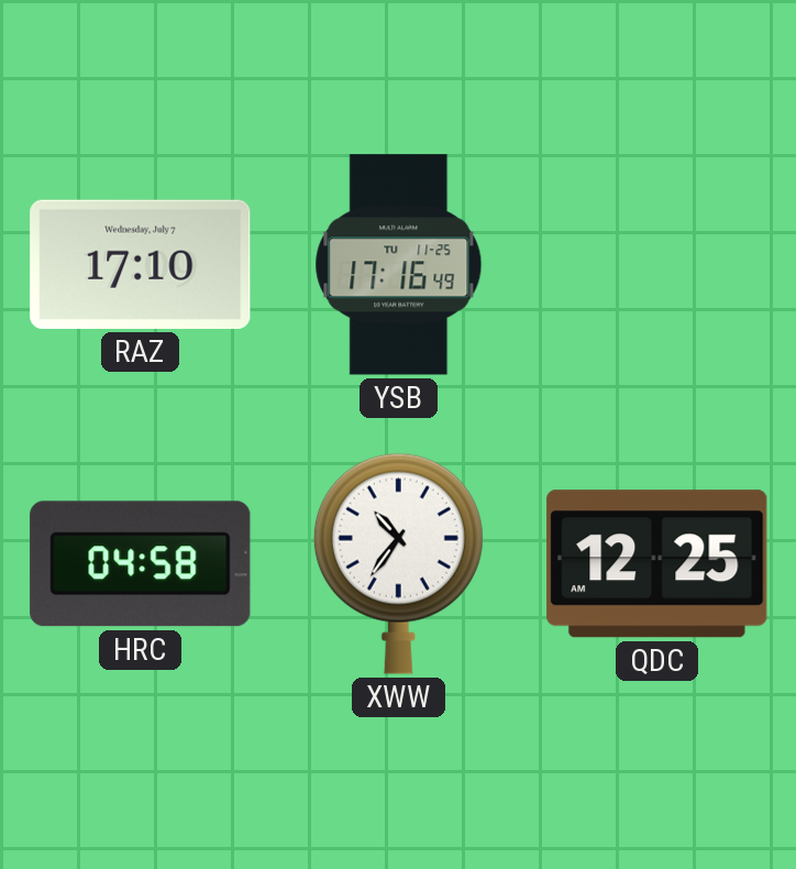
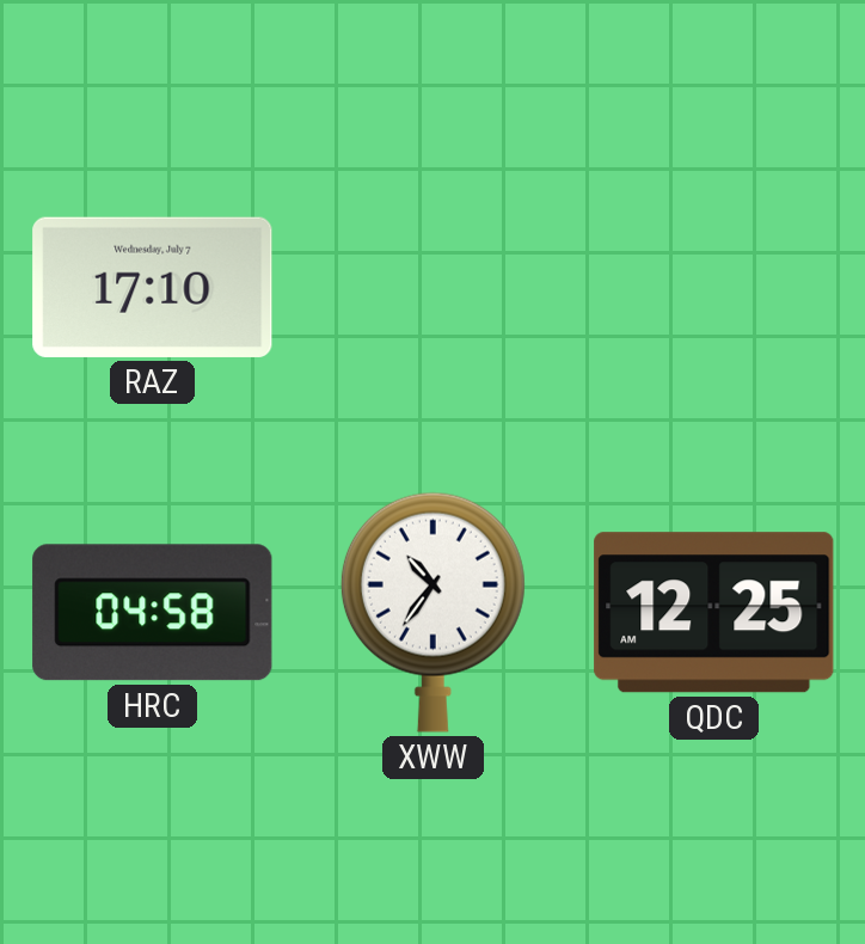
YSB: 17:16 -> none (399, 265)
